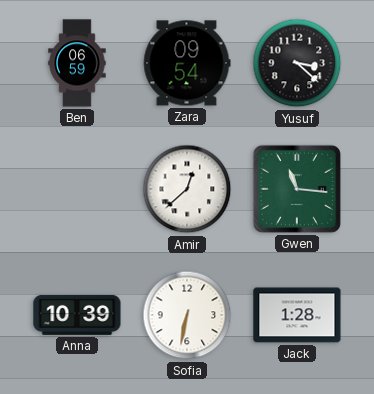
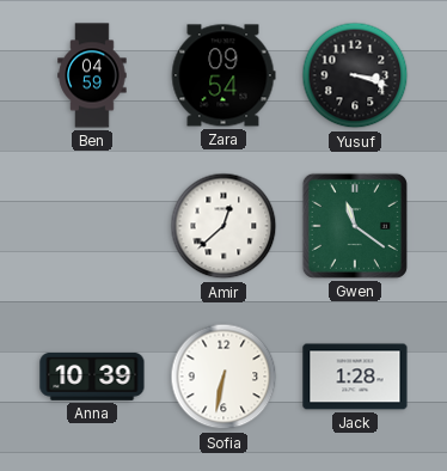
Ben: 06:59 -> 04:59 (92, 75)
Yusuf: 3:22 -> 3:18 (355, 75)
Gwen: 11:16 -> 11:21 (355, 226)
